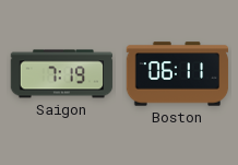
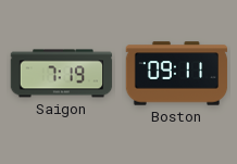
Boston: 06:11 -> 09:11 (177, 74)
